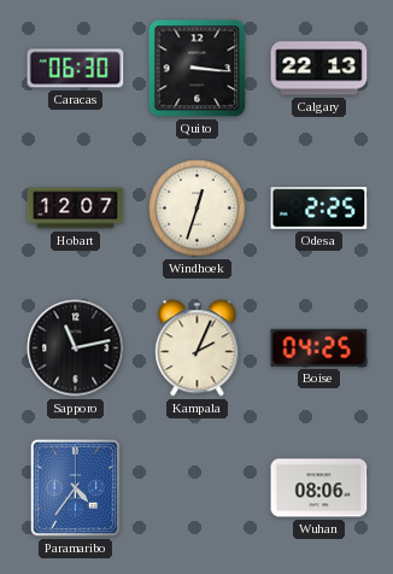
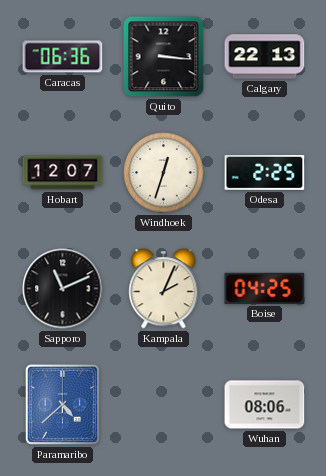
Caracas: 06:30 -> 06:36 (63, 57)
Sapporo: 11:13 -> 11:11 (63, 289)
Paramaribo: 4:36 -> 4:38 (62, 404)
